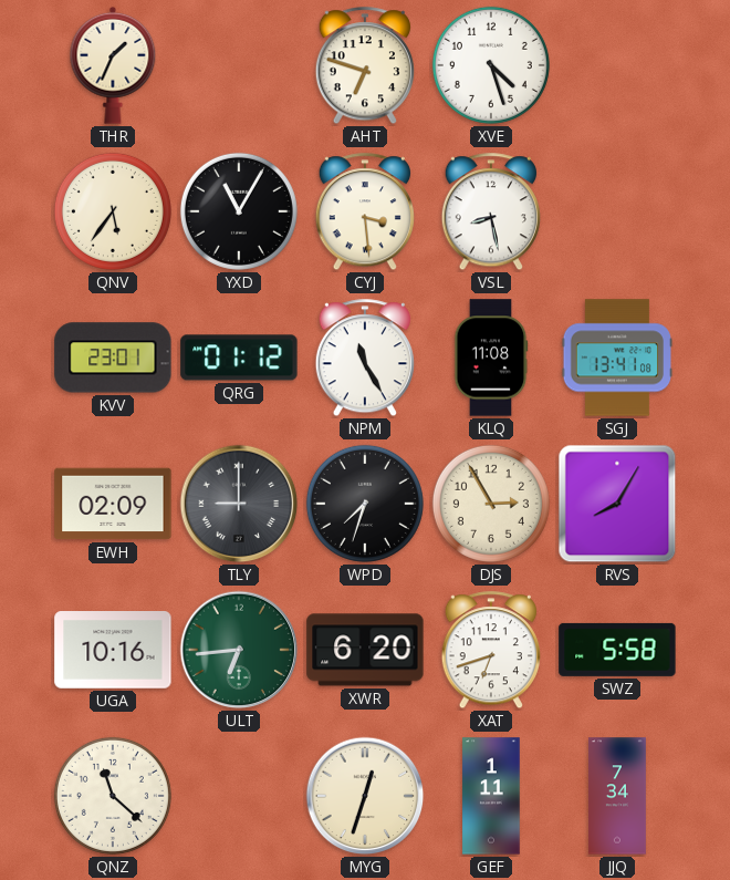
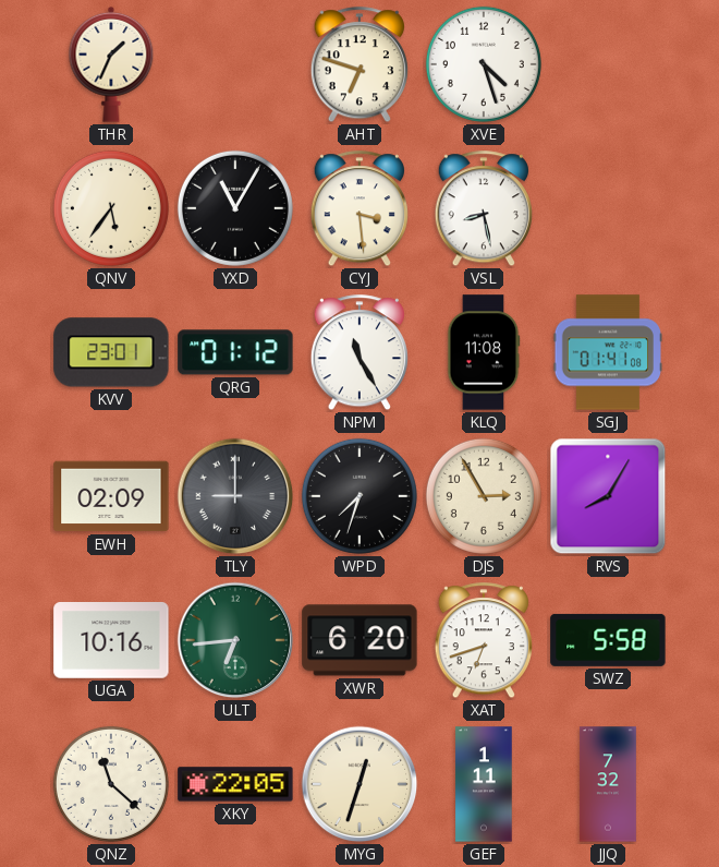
SGJ: 13:41 -> 01:41 (607, 352)
XKY: none -> 22:05 (235, 784)
JJQ: 7:34 -> 7:32 (609, 784)
